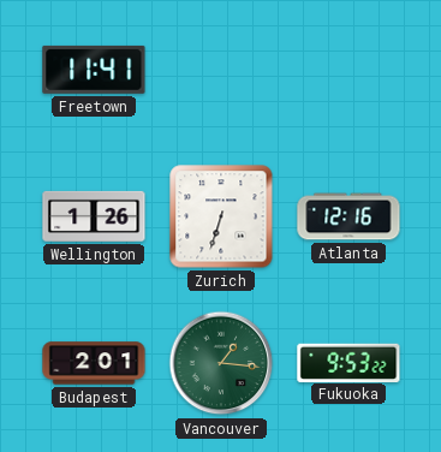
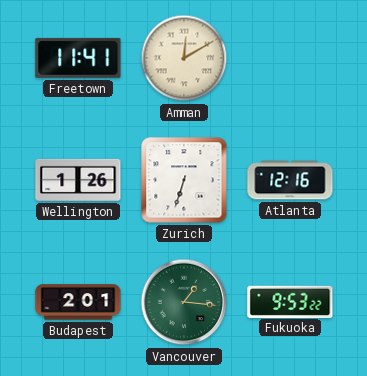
Amman: none -> 12:10 (184, 58)
